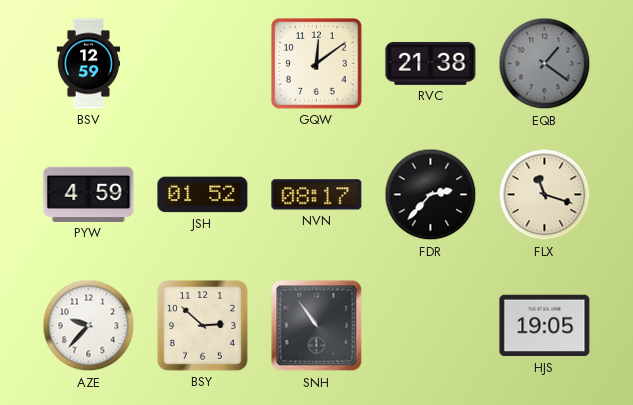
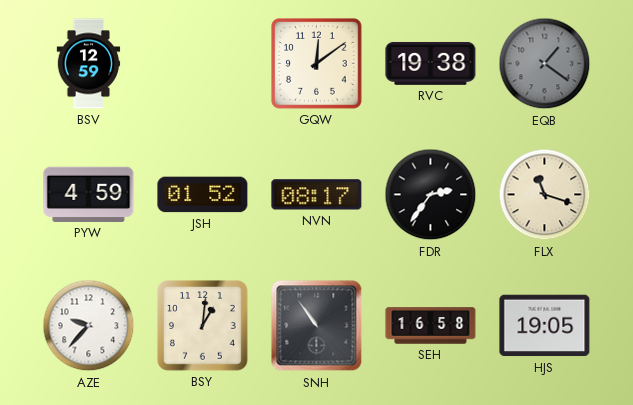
RVC: 21:38 -> 19:38 (431, 63)
FDR: 2:37 -> 2:36 (431, 195)
BSY: 2:52 -> 1:01 (203, 326)
SEH: none -> 16:58 (431, 326)
